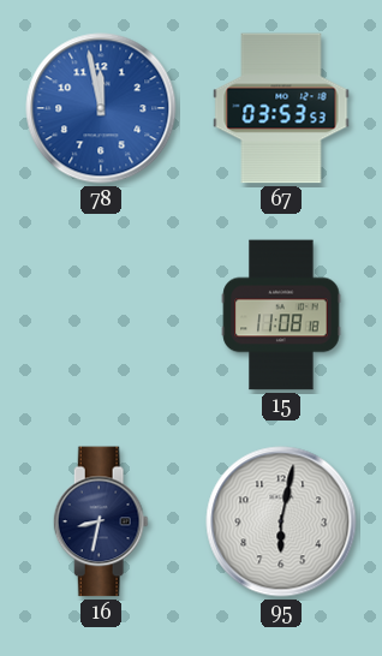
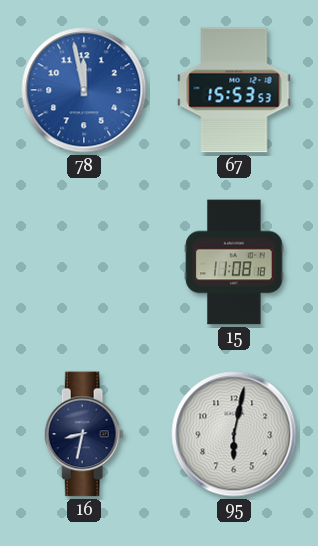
67: 03:53 -> 15:53 (234, 90)
